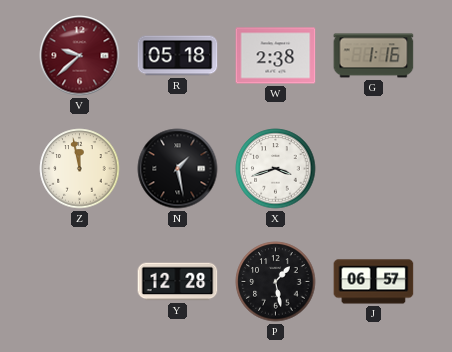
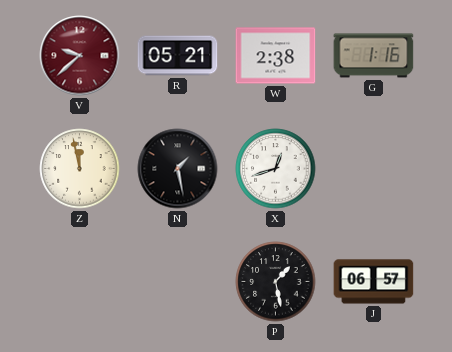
R: 05:18 -> 05:21 (178, 56)
X: 3:42 -> 12:42 (276, 169)
Y: 12:28 -> none (178, 282)
